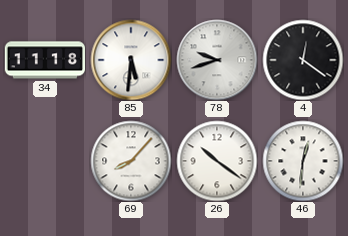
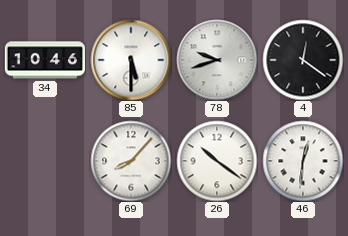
34: 11:18 -> 10:46 (45, 60)
85: 5:31 -> 5:30 (131, 60)
